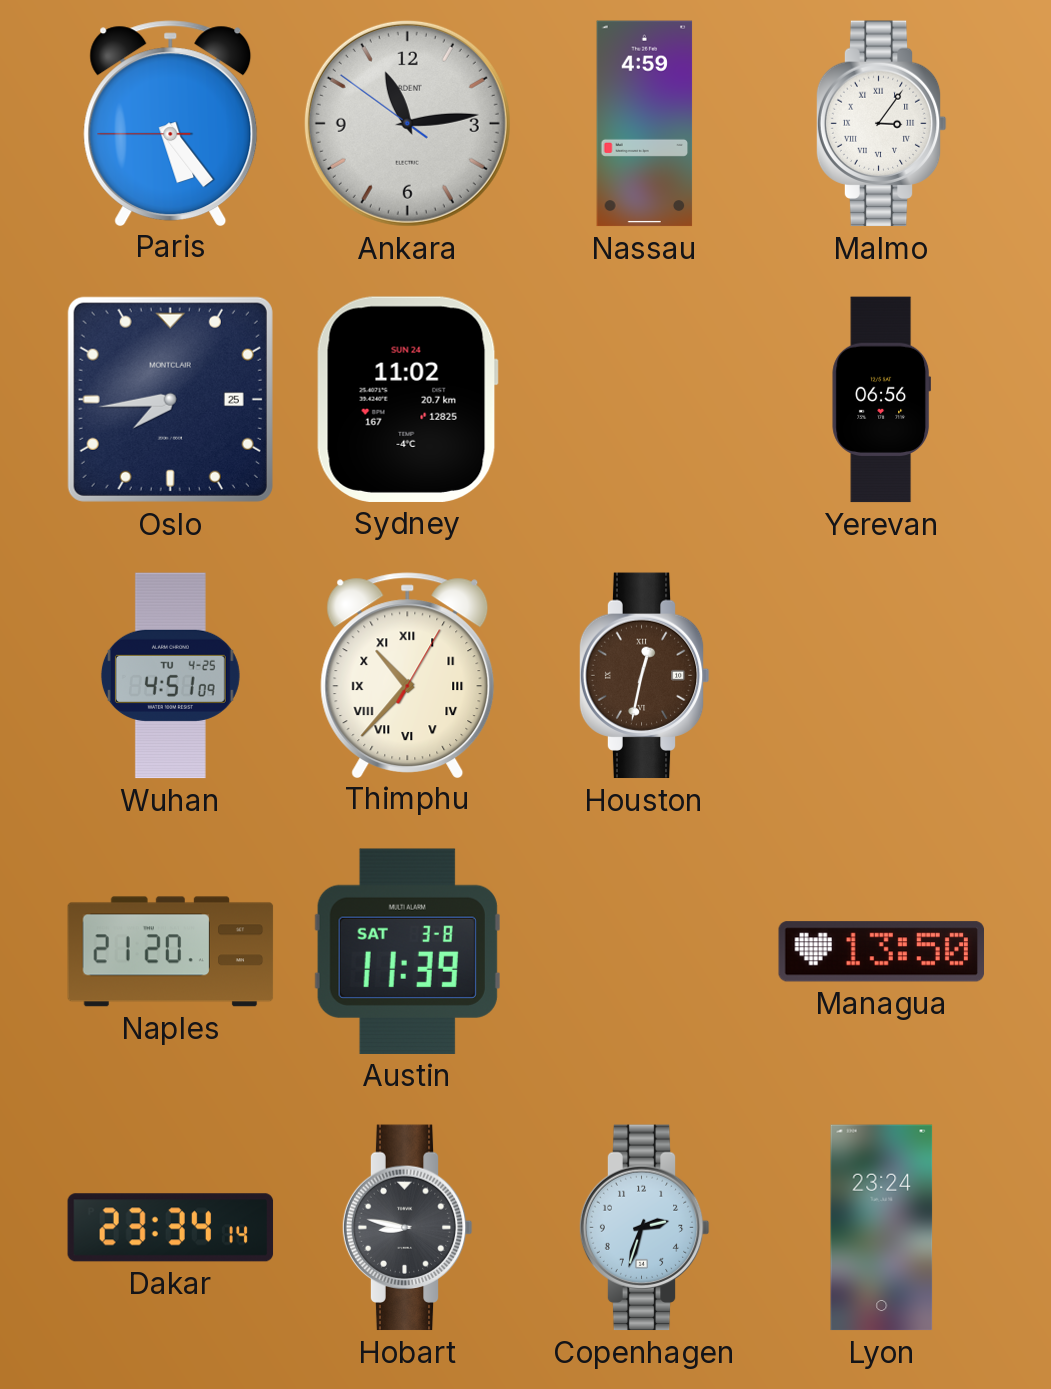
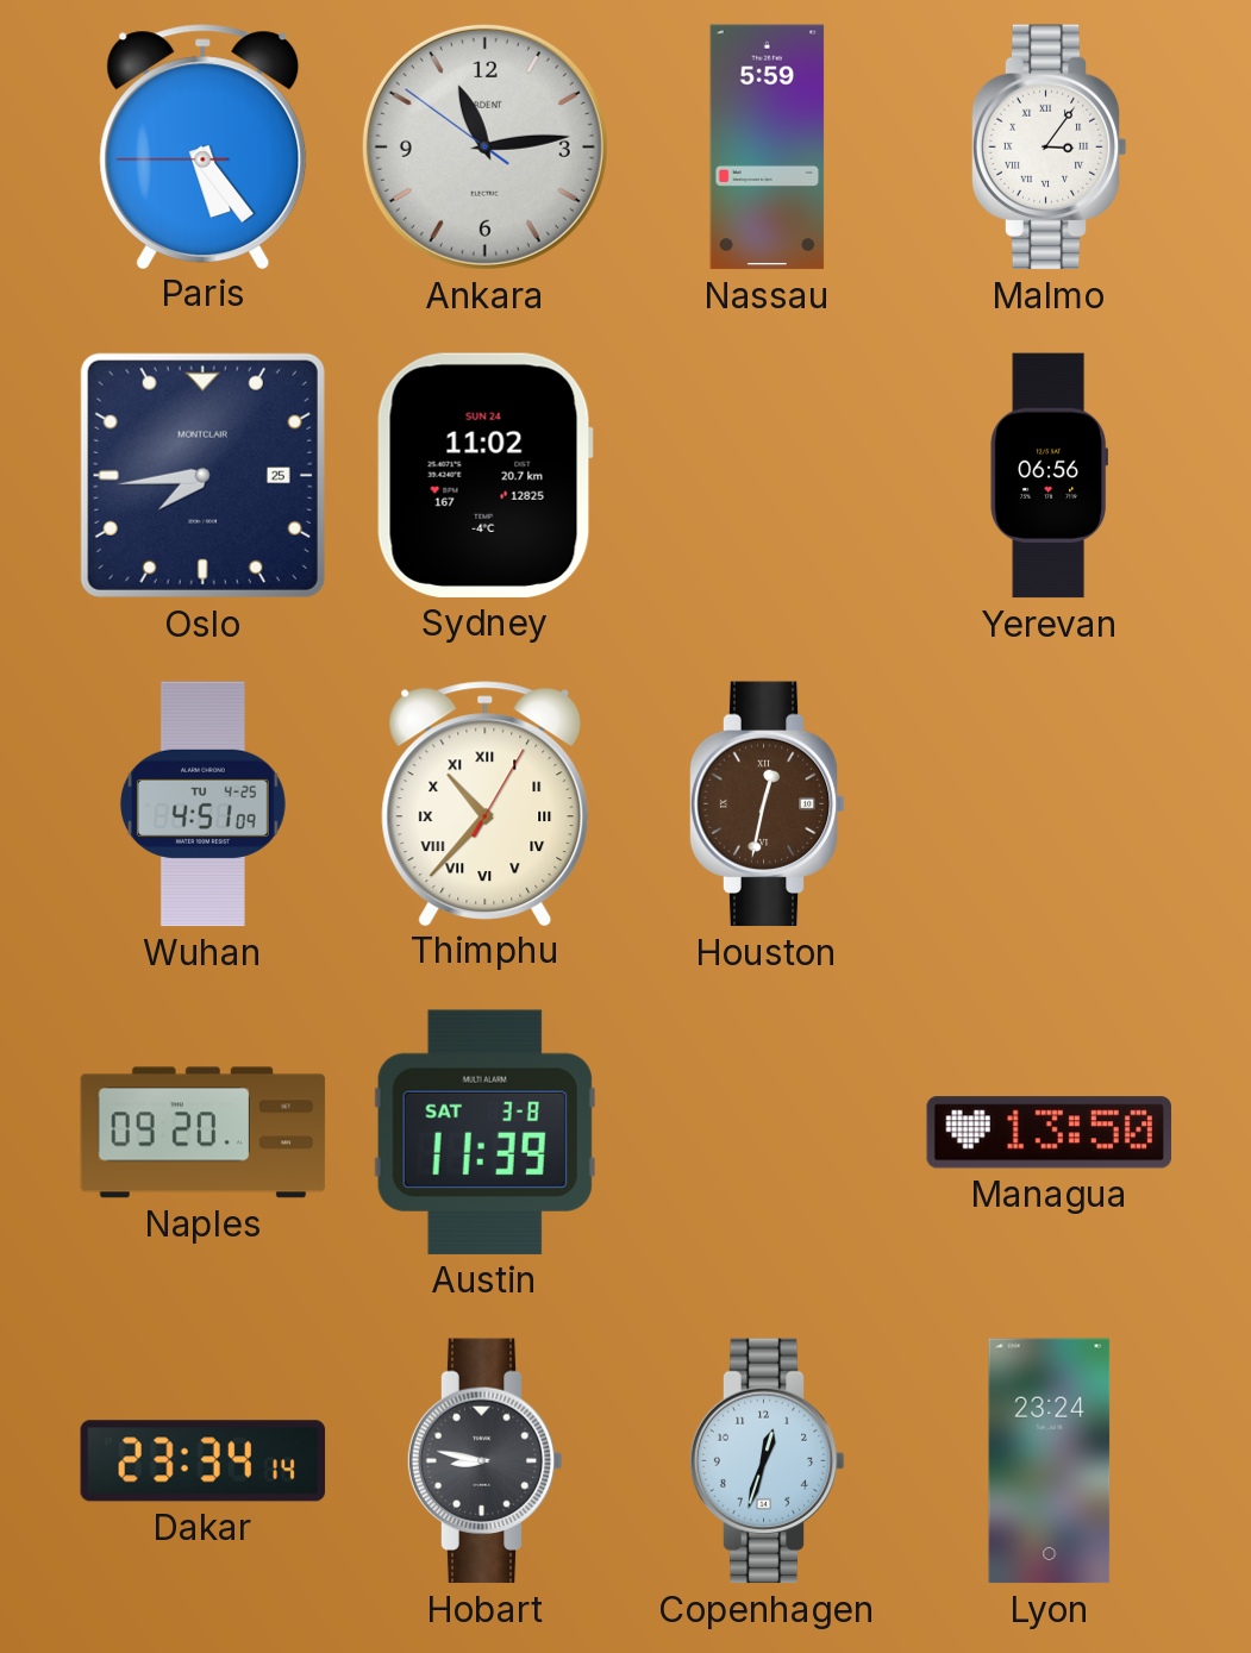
Nassau: 4:59 -> 5:59 (768, 148)
Naples: 21:20 -> 09:20 (204, 1133)
Copenhagen: 2:33 -> 12:33 (767, 1461)
